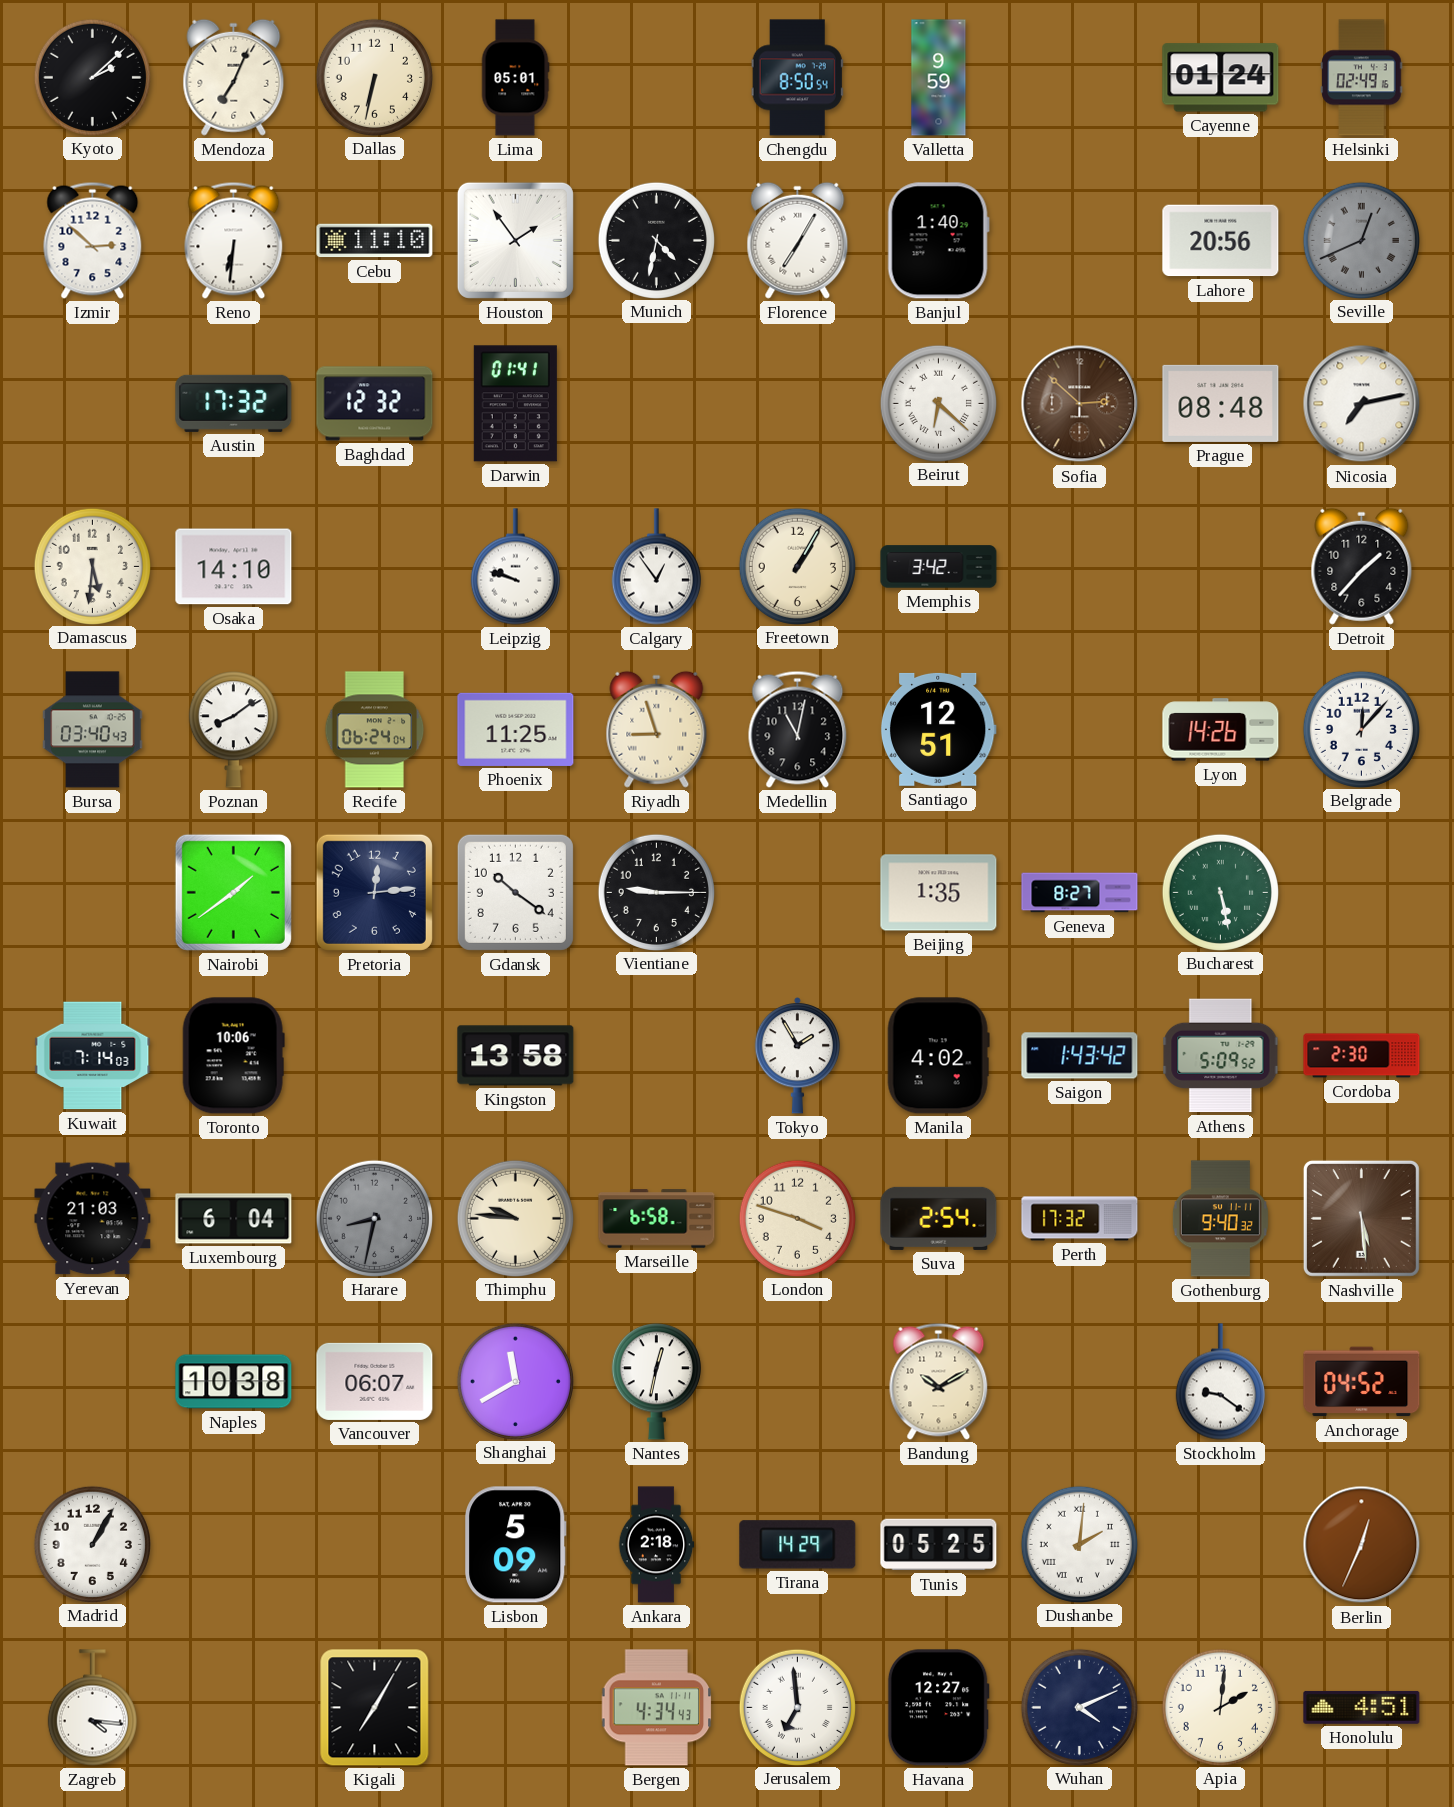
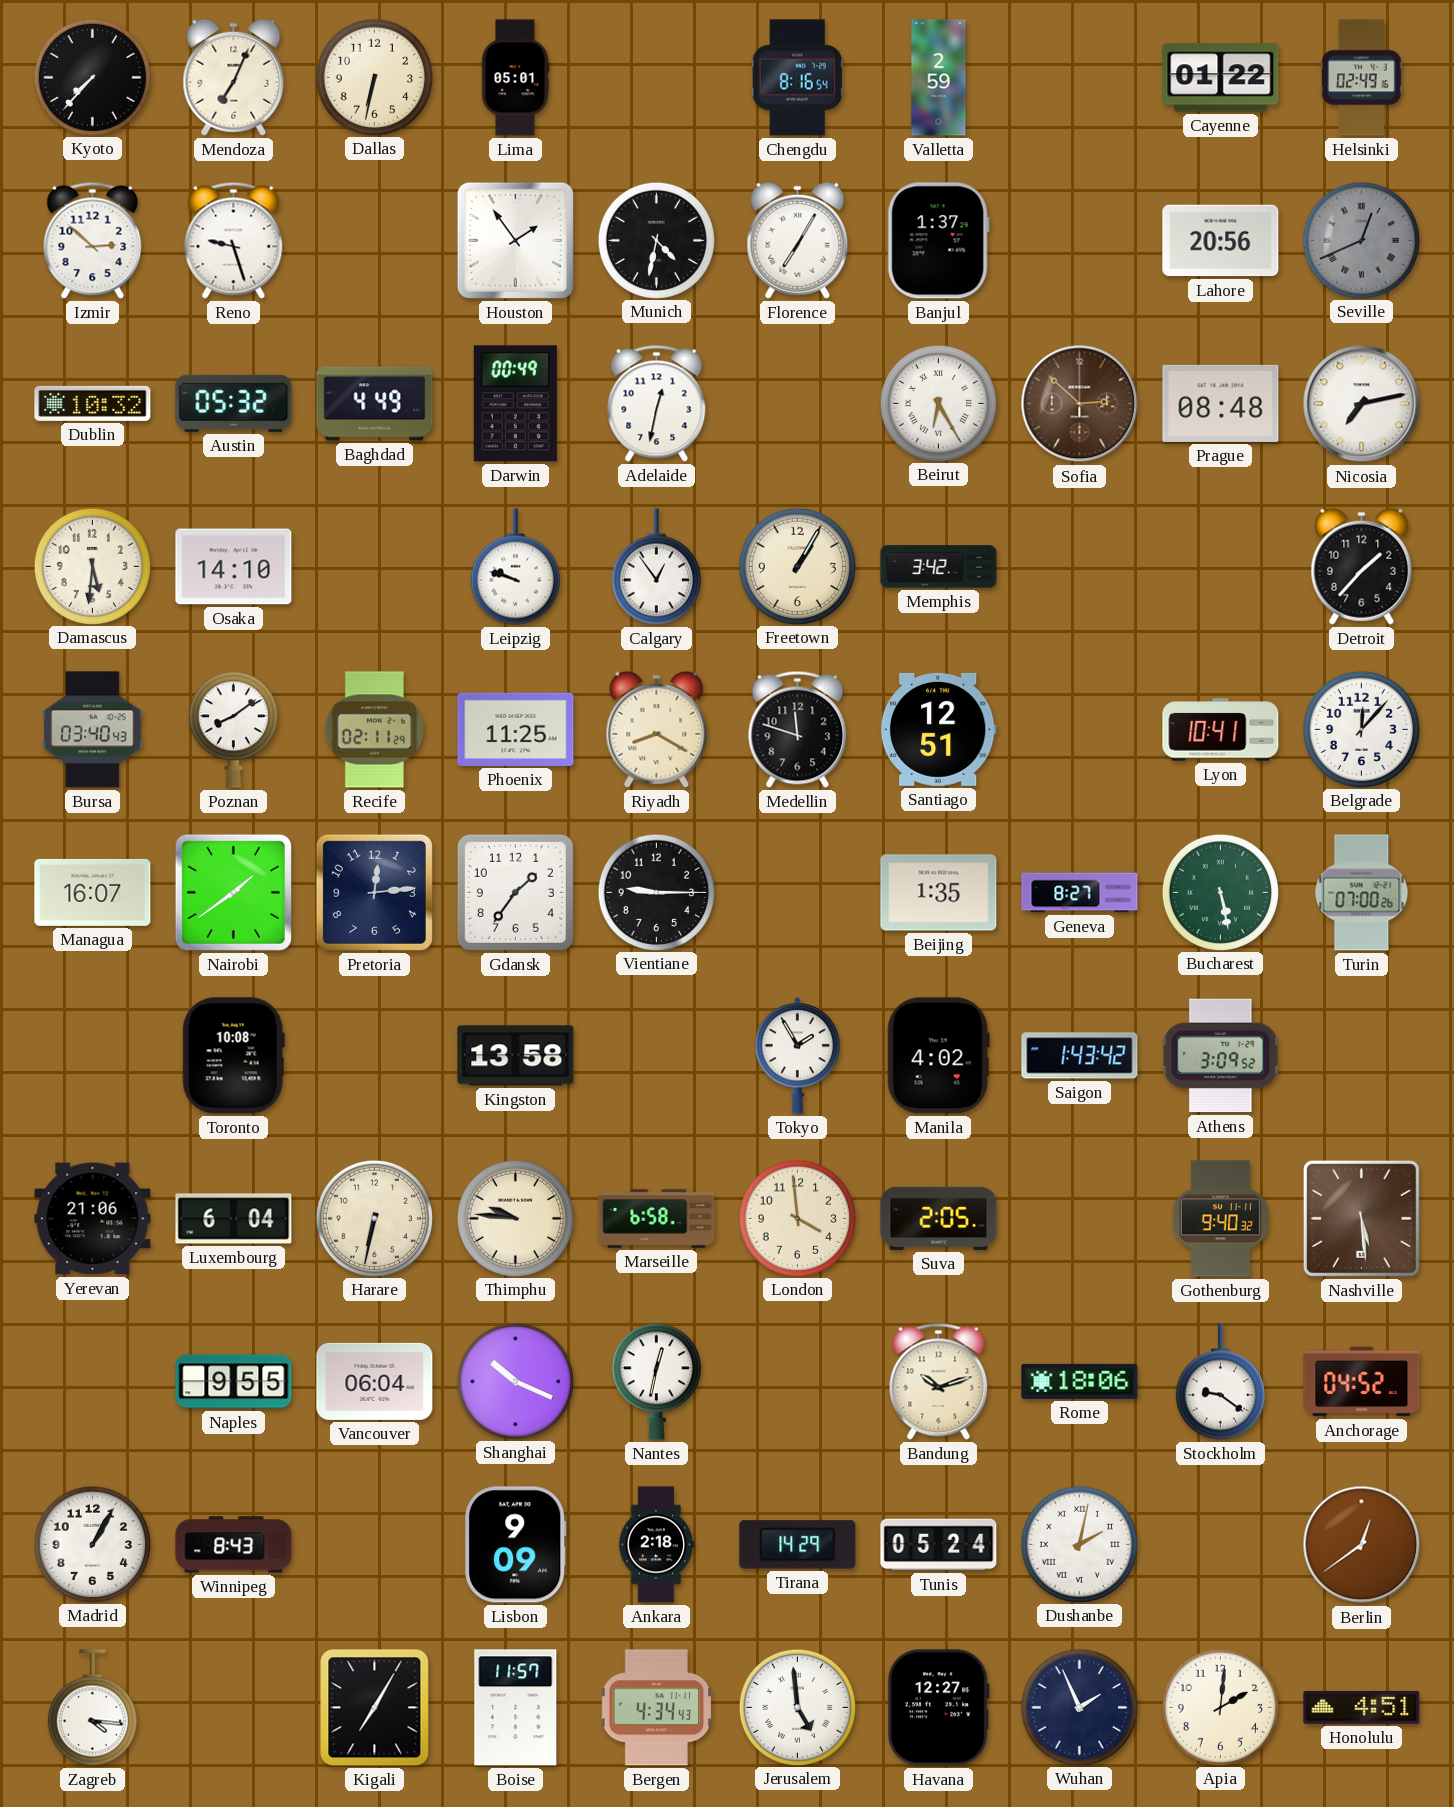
Kyoto: 2:08 -> 7:37 (92, 77)
Chengdu: 8:50 -> 8:16 (797, 78)
Valletta: 9:59 -> 2:59 (939, 78)
Cayenne: 01:24 -> 01:22 (1221, 78)
Reno: 6:31 -> 9:27 (234, 240)
Cebu: 11:10 -> none (375, 241)
Banjul: 1:40 -> 1:37 (938, 241)
Dublin: none -> 10:32 (93, 403)
Austin: 17:32 -> 05:32 (234, 403)
Baghdad: 12:32 -> 4:49 (375, 404)
Darwin: 01:41 -> 00:49 (515, 404)
Adelaide: none -> 12:32 (657, 403)
Beirut: 6:22 -> 6:25 (938, 403)
Recife: 06:24 -> 02:11 (375, 730)
Riyadh: 8:57 -> 8:20 (657, 729)
Medellin: 11:02 -> 11:48 (798, 729)
Lyon: 14:26 -> 10:41 (1221, 730)
Managua: none -> 16:07 (93, 892)
Gdansk: 10:21 -> 1:36 (515, 892)
Turin: none -> 07:00 (1362, 893)
Kuwait: 7:14 -> none (93, 1056)
Toronto: 10:06 -> 10:08 (233, 1056)
Athens: 5:09 -> 3:09 (1221, 1056)
Cordoba: 2:30 -> none (1362, 1056)
Yerevan: 21:03 -> 21:06 (93, 1219)
Harare: 8:32 -> 6:32 (374, 1218)
Harare dial: grey -> cream (374, 1218)
London: 3:48 -> 3:59 (797, 1218)
Suva: 2:54 -> 2:05 (939, 1218)
Perth: 17:32 -> none (1080, 1219)
Naples: 10:38 -> 9:55 (234, 1382)
Vancouver: 06:07 -> 06:04 (375, 1381)
Shanghai: 11:40 -> 10:19 (515, 1381)
Bandung: 10:10 -> 10:12 (939, 1381)
Rome: none -> 18:06 (1080, 1381)
Winnipeg: none -> 8:43 (234, 1545)
Lisbon: 5:09 -> 9:09 (516, 1545)
Tunis: 05:25 -> 05:24 (939, 1545)
Dushanbe: 2:01 -> 2:02 (1079, 1544)
Berlin: 12:34 -> 12:39 (1362, 1545)
Boise: none -> 11:57 (516, 1708)
Jerusalem: 6:59 -> 4:59 (797, 1707)
Wuhan: 4:11 -> 1:56 (1079, 1707)
